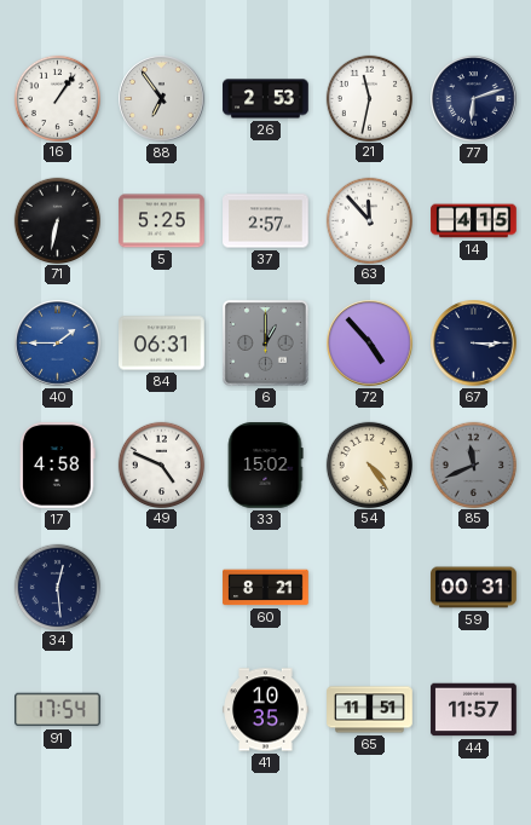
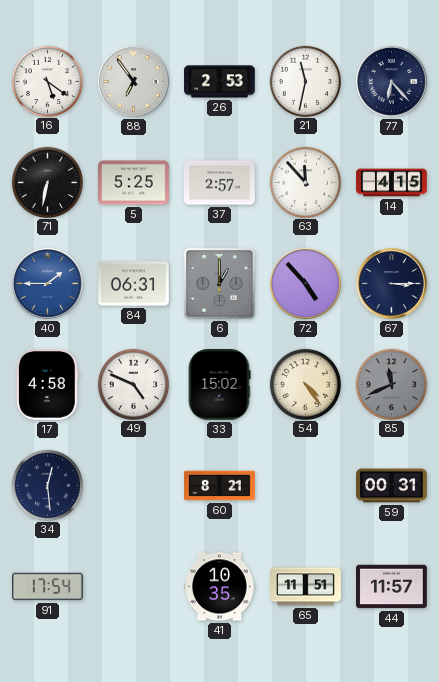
16: 1:06 -> 5:21 (47, 81)
77: 6:12 -> 6:23 (392, 82)
